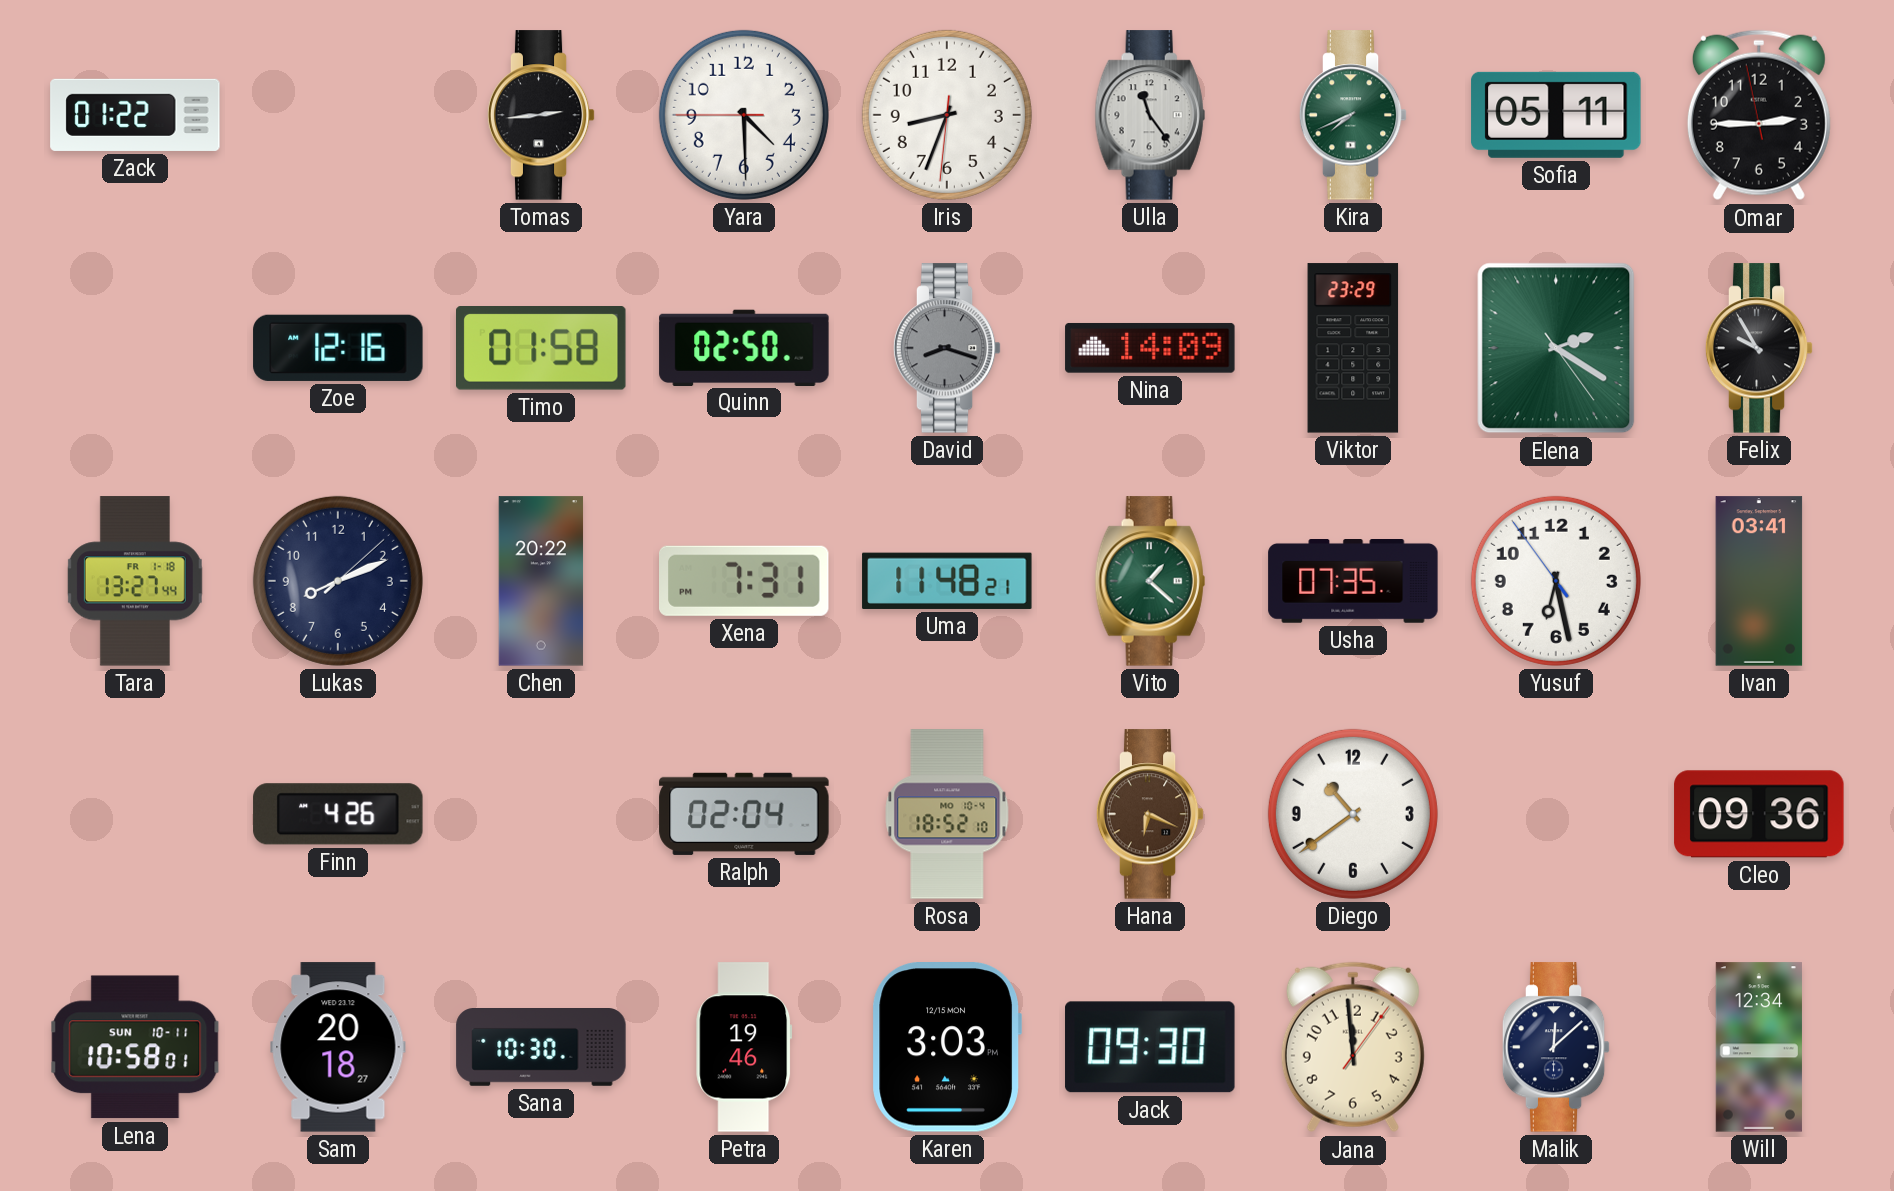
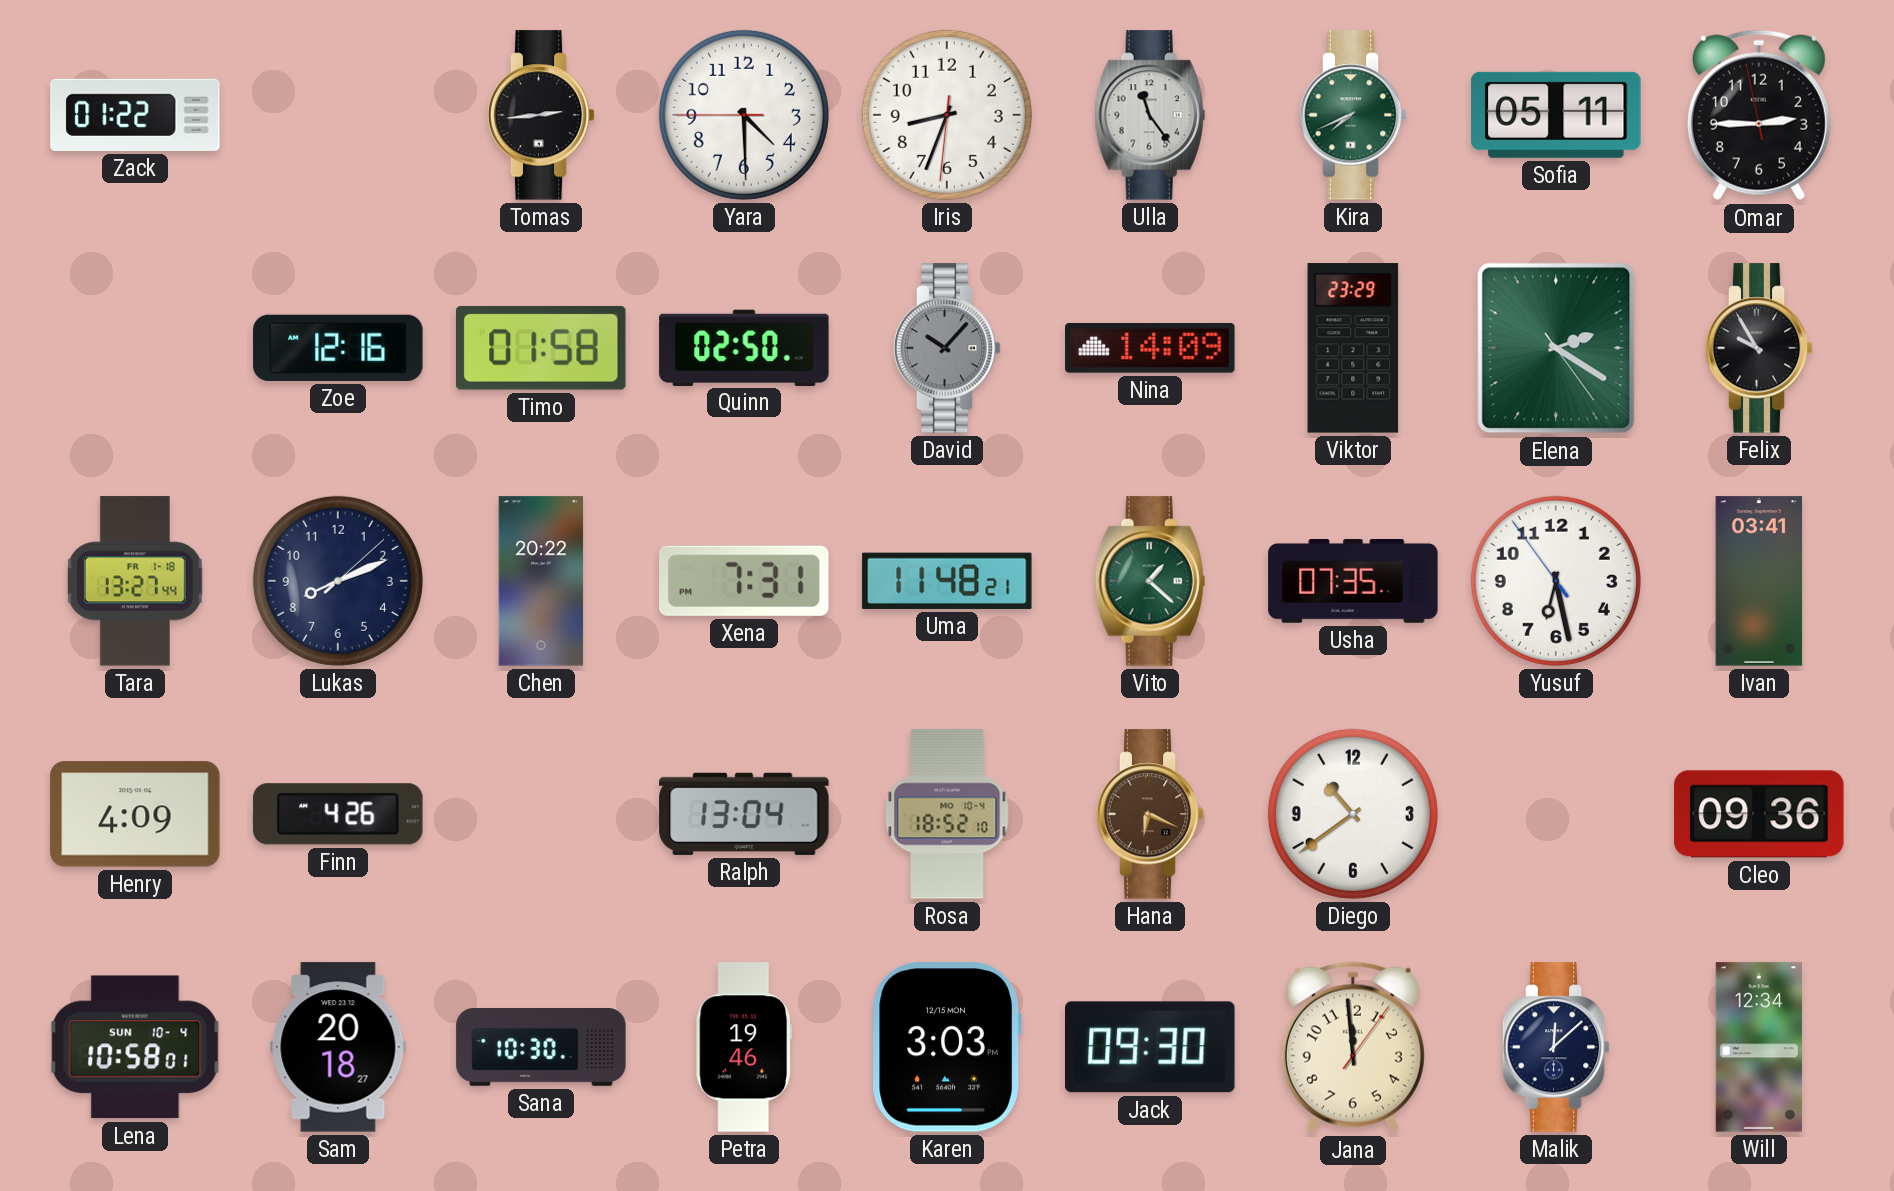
David: 8:18 -> 10:07 (947, 348)
Henry: none -> 4:09 (135, 814)
Ralph: 02:04 -> 13:04 (744, 814)
Lena date: SUN 10-11 -> SUN 10-4 (135, 1047)
